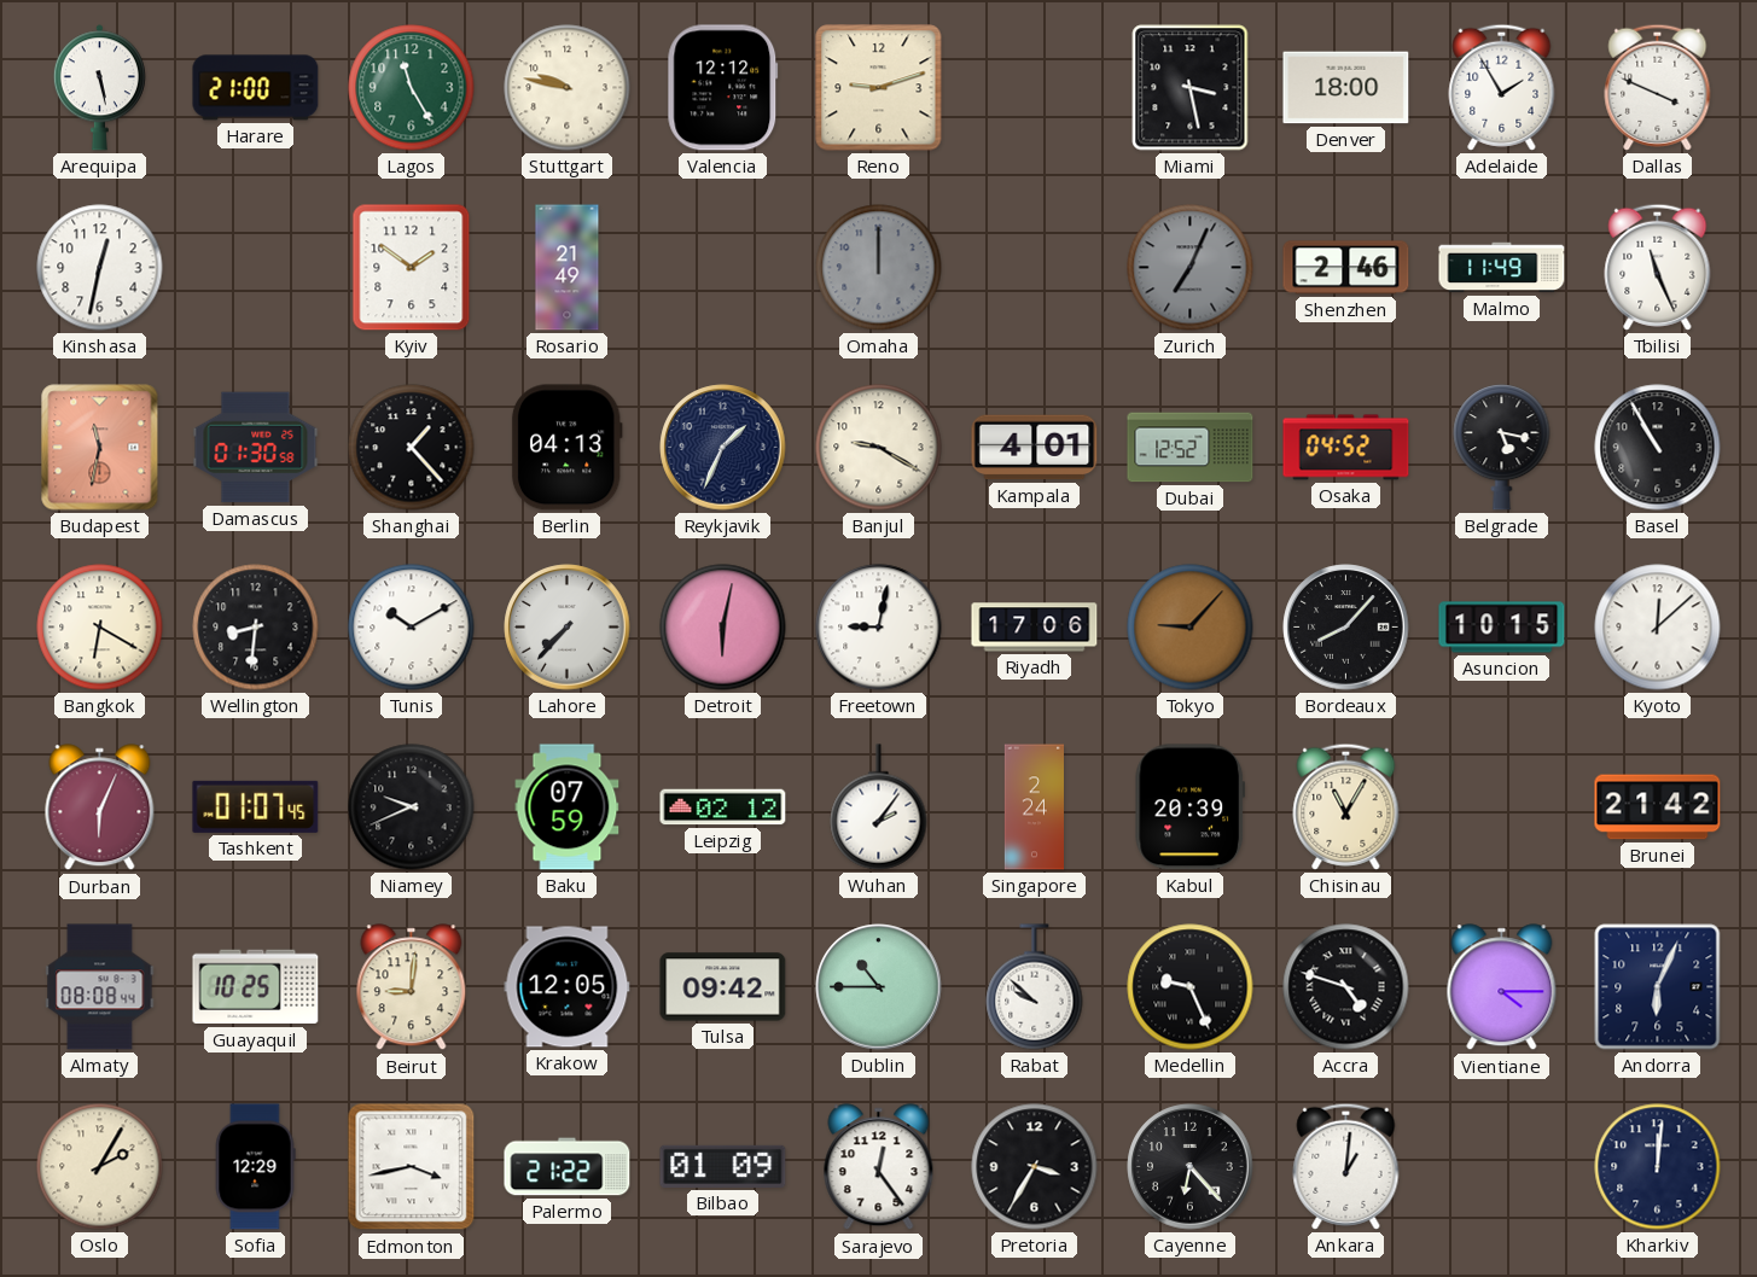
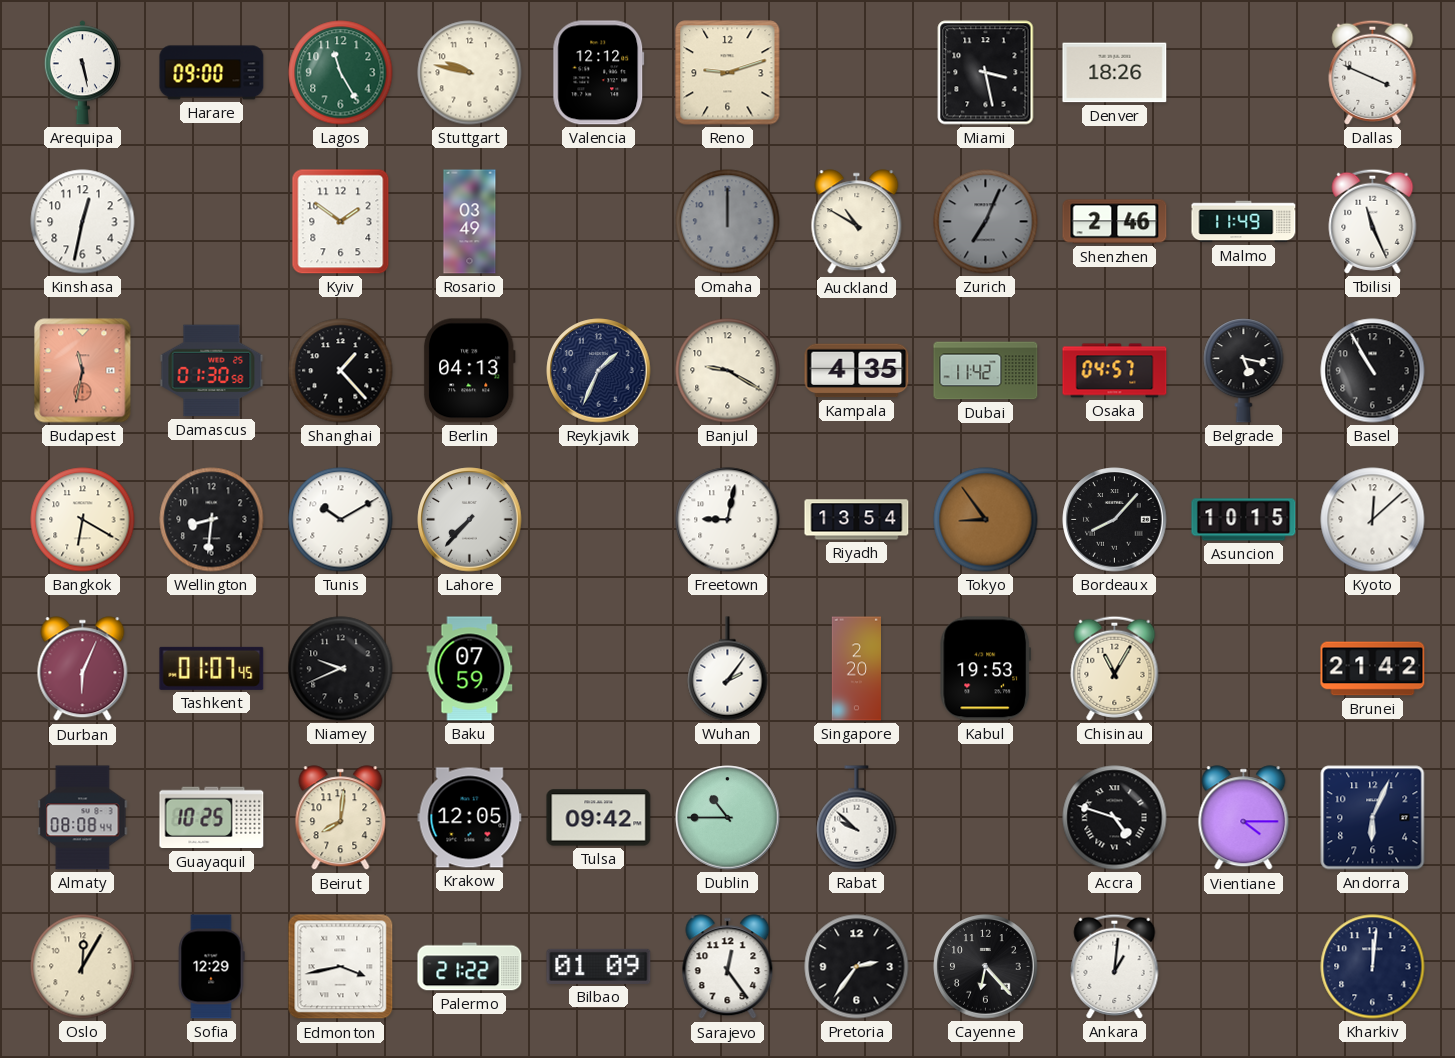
Harare: 21:00 -> 09:00 (212, 73)
Denver: 18:00 -> 18:26 (1115, 73)
Adelaide: 1:55 -> none (1502, 87)
Rosario: 21:49 -> 03:49 (470, 222)
Auckland: none -> 10:50 (857, 222)
Kampala: 4:01 -> 4:35 (857, 371)
Dubai: 12:52 -> 11:42 (986, 371)
Osaka: 04:52 -> 04:57 (1115, 371)
Detroit: 6:02 -> none (723, 628)
Riyadh: 17:06 -> 13:54 (857, 520)
Tokyo: 9:07 -> 8:54 (986, 520)
Leipzig: 02:12 -> none (723, 807)
Singapore: 2:24 -> 2:20 (856, 669)
Kabul: 20:39 -> 19:53 (986, 669)
Beirut: 9:01 -> 8:01 (341, 818)
Medellin: 9:26 -> none (1191, 987)
Oslo: 2:05 -> 12:05 (83, 967)
Pretoria: 3:35 -> 2:36 (857, 967)
